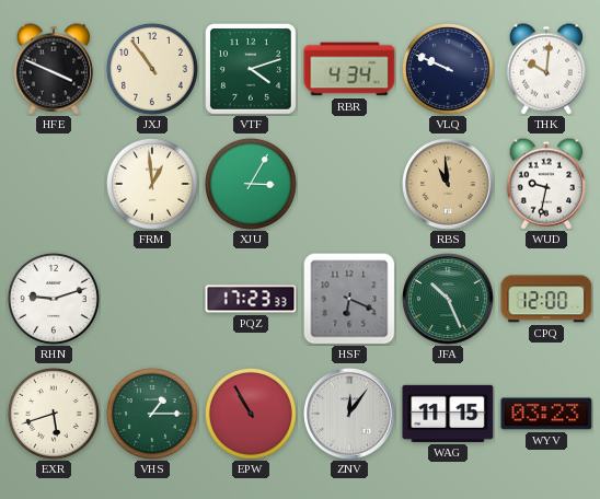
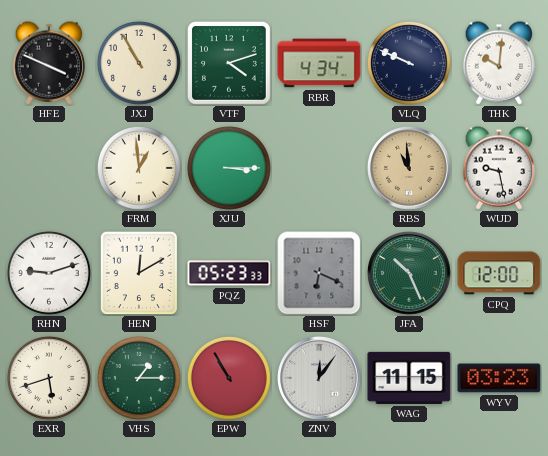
JXJ: 10:54 -> 10:55 (139, 63)
XJU: 3:05 -> 3:15 (229, 168)
WUD: 9:32 -> 9:28 (498, 168)
HEN: none -> 12:10 (139, 273)
PQZ: 17:23 -> 05:23 (229, 273)
